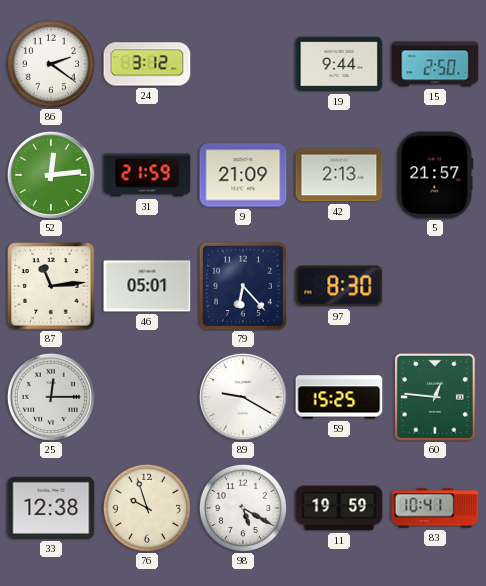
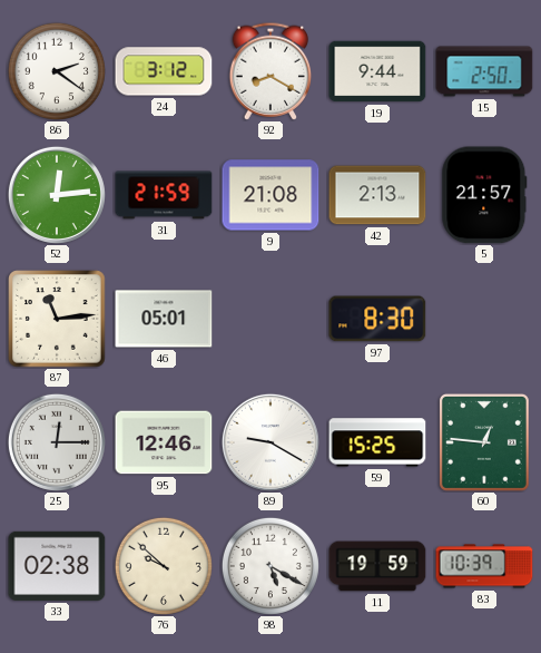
92: none -> 8:20 (270, 71)
9: 21:09 -> 21:08 (270, 195)
79: 6:23 -> none (243, 286)
95: none -> 12:46 (164, 442)
33: 12:38 -> 02:38 (57, 566)
76: 9:57 -> 9:52 (164, 566)
83: 10:41 -> 10:39 (484, 566)
